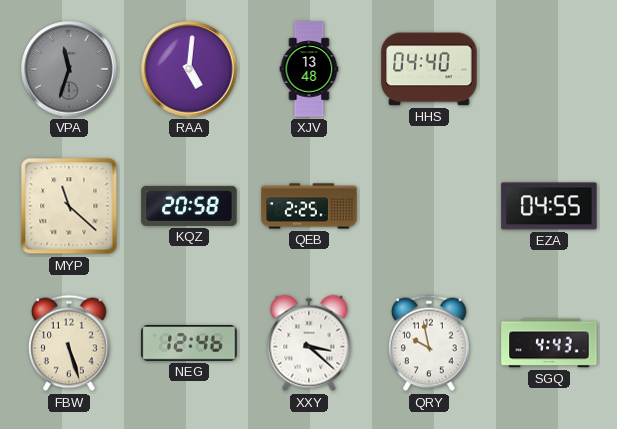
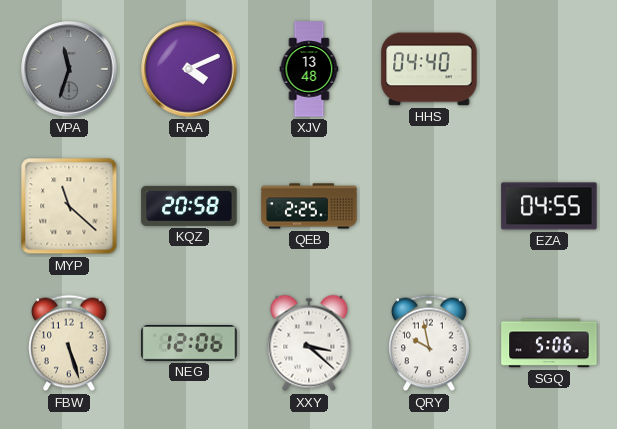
RAA: 5:01 -> 4:11 (189, 69)
NEG: 12:46 -> 12:06 (189, 344)
SGQ: 4:43 -> 5:06 (549, 343)
